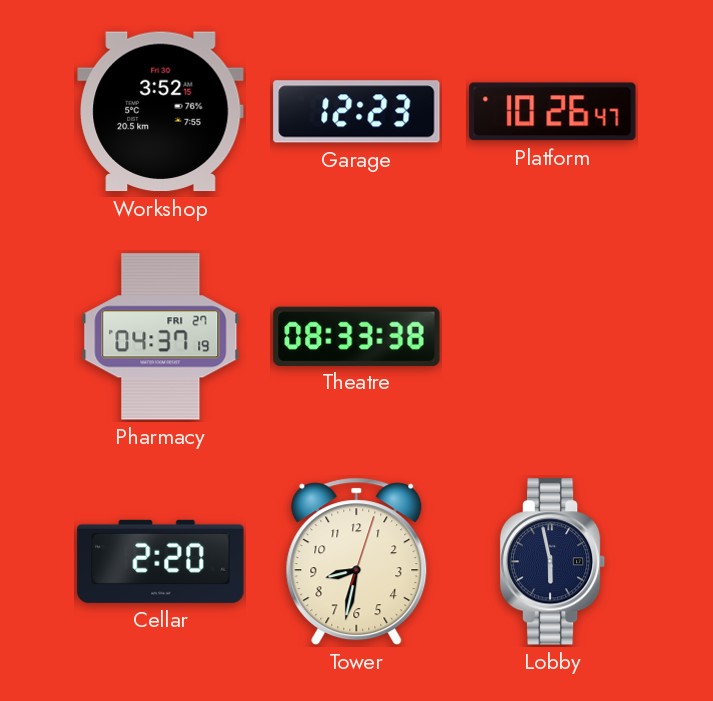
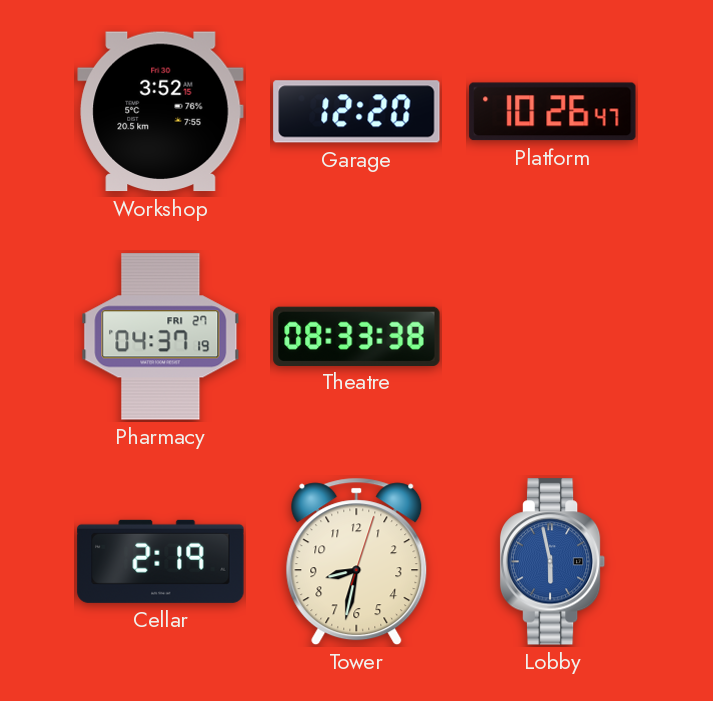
Garage: 12:23 -> 12:20 (357, 112)
Cellar: 2:20 -> 2:19 (161, 561)
Lobby dial: navy -> blue (553, 562)
